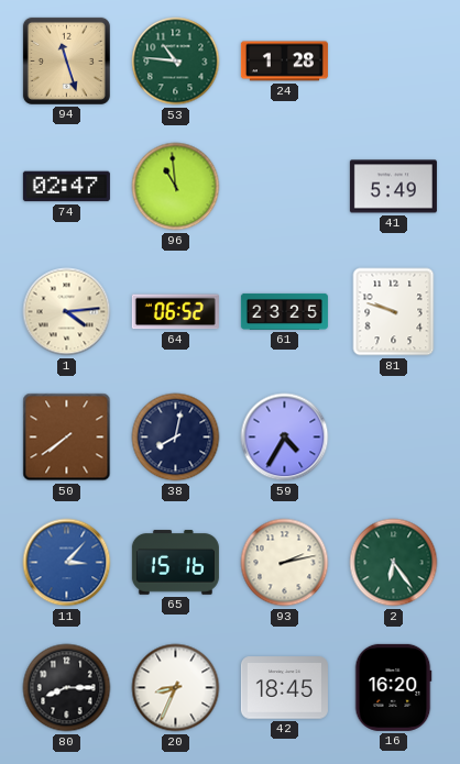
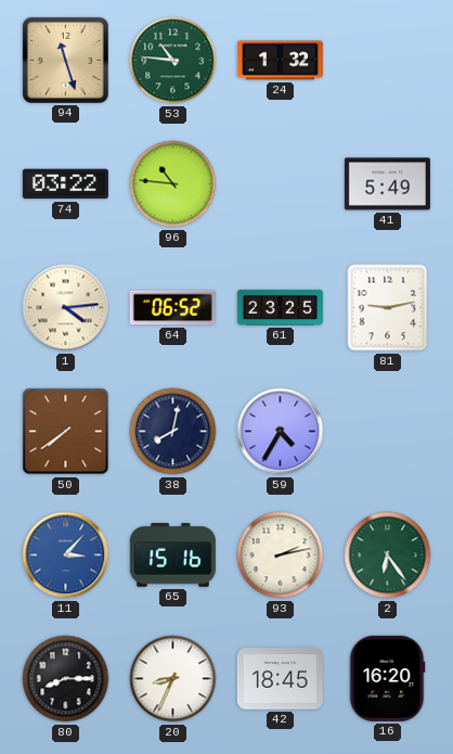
24: 1:28 -> 1:32 (280, 61)
74: 02:47 -> 03:22 (65, 184)
96: 10:59 -> 10:46 (173, 184)
81: 9:48 -> 9:13 (388, 308)
